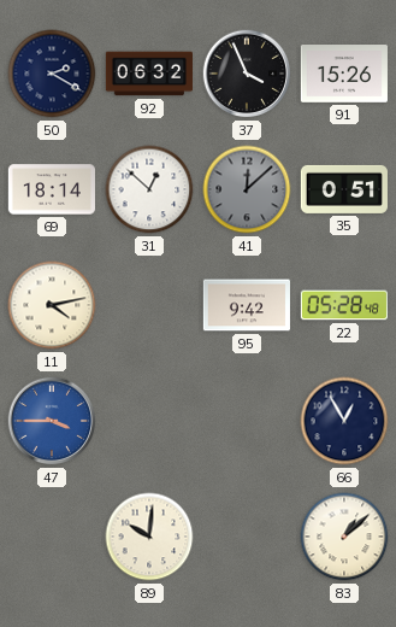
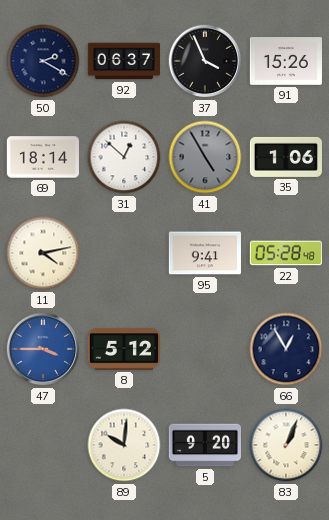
92: 06:32 -> 06:37 (123, 61)
41: 12:08 -> 4:55 (205, 157)
35: 0:51 -> 1:06 (286, 157)
95: 9:42 -> 9:41 (205, 253)
8: none -> 5:12 (123, 349)
5: none -> 9:20 (204, 445)
83: 1:08 -> 1:04 (286, 445)
